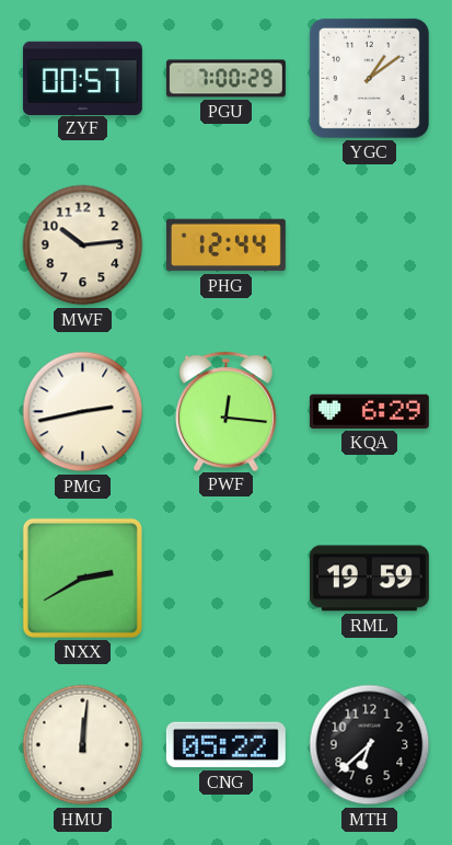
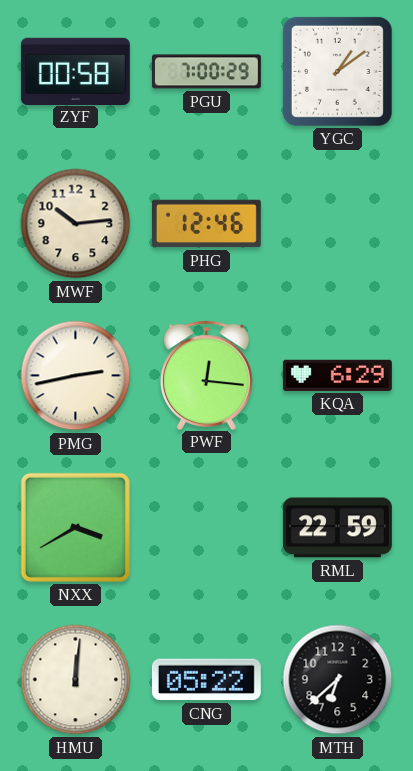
ZYF: 00:57 -> 00:58 (75, 71)
PHG: 12:44 -> 12:46 (206, 224)
NXX: 2:40 -> 3:40 (75, 527)
RML: 19:59 -> 22:59 (337, 528)
